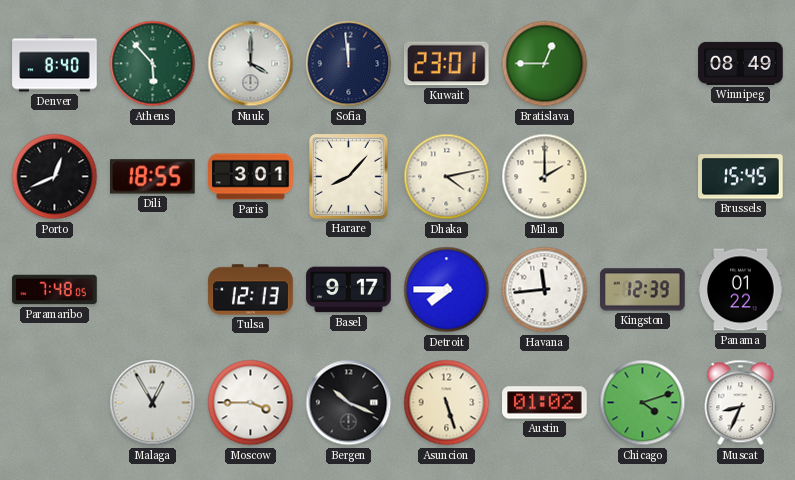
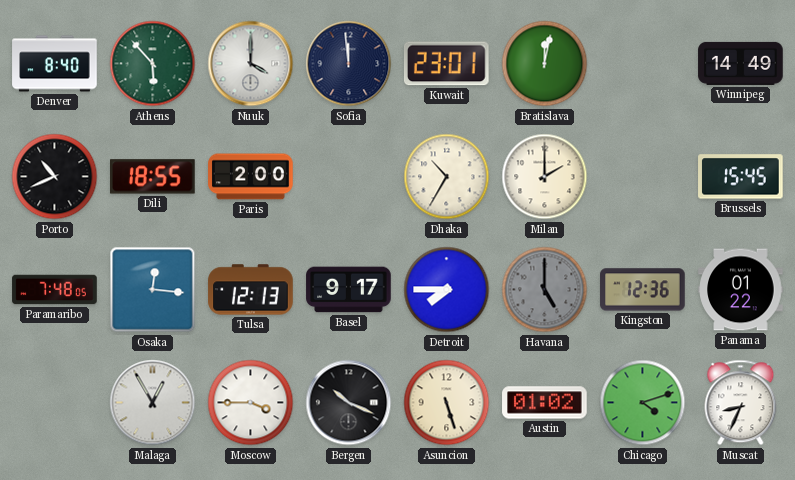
Bratislava: 12:45 -> 12:02 (545, 64)
Winnipeg: 08:49 -> 14:49 (741, 63)
Porto: 12:41 -> 10:41 (55, 177)
Paris: 3:01 -> 2:00 (251, 177)
Harare: 8:07 -> none (349, 177)
Dhaka: 4:13 -> 10:35 (447, 177)
Osaka: none -> 12:16 (153, 290)
Havana: 11:44 -> 5:00 (545, 290)
Havana dial: white -> grey (545, 290)
Kingston: 12:39 -> 12:36 (643, 290)
